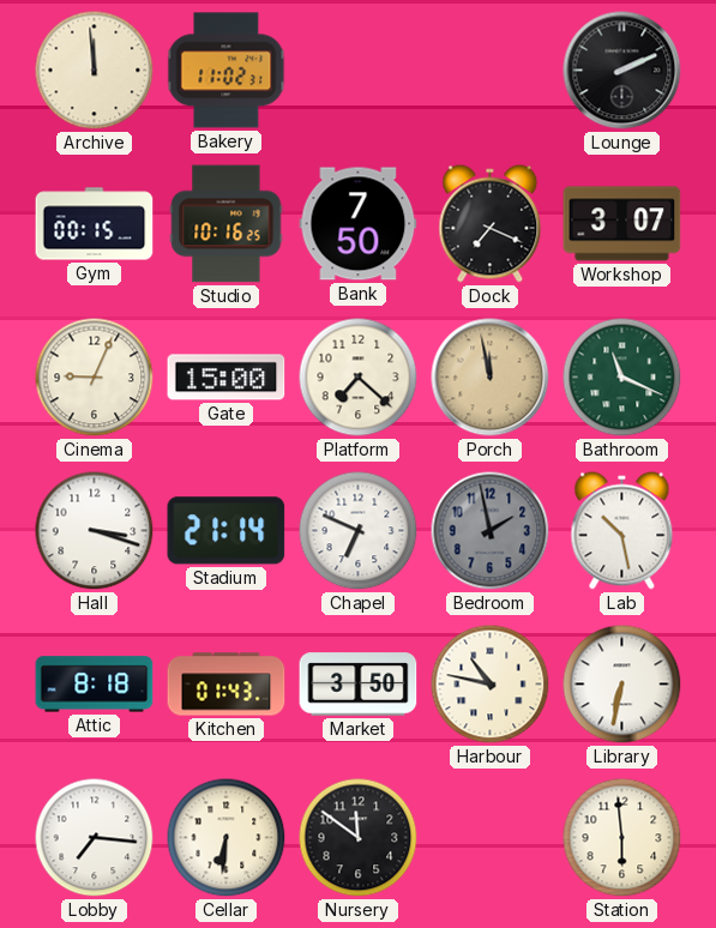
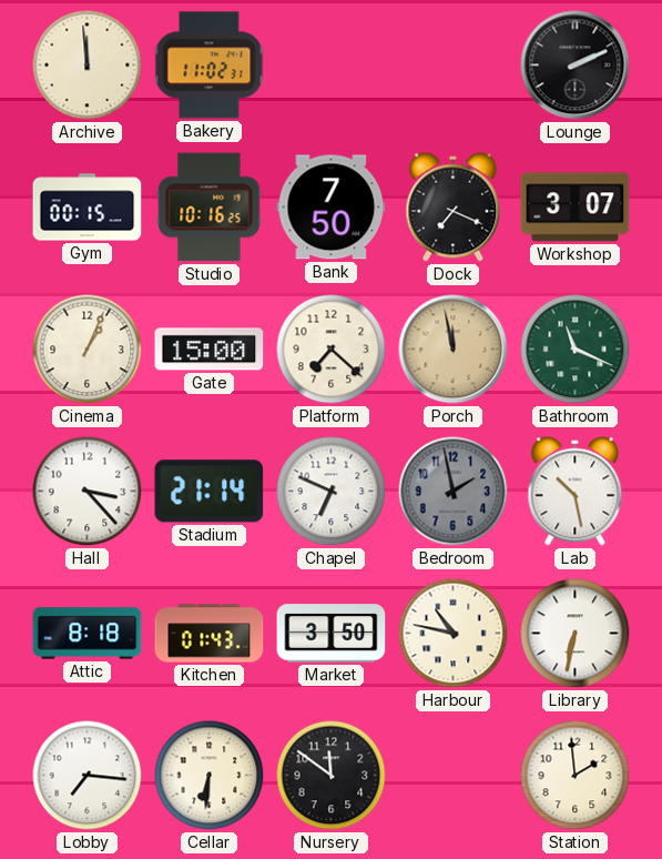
Cinema: 9:04 -> 1:04 (88, 350)
Hall: 3:18 -> 3:23 (88, 492)
Station: 5:59 -> 1:59 (576, 776)
